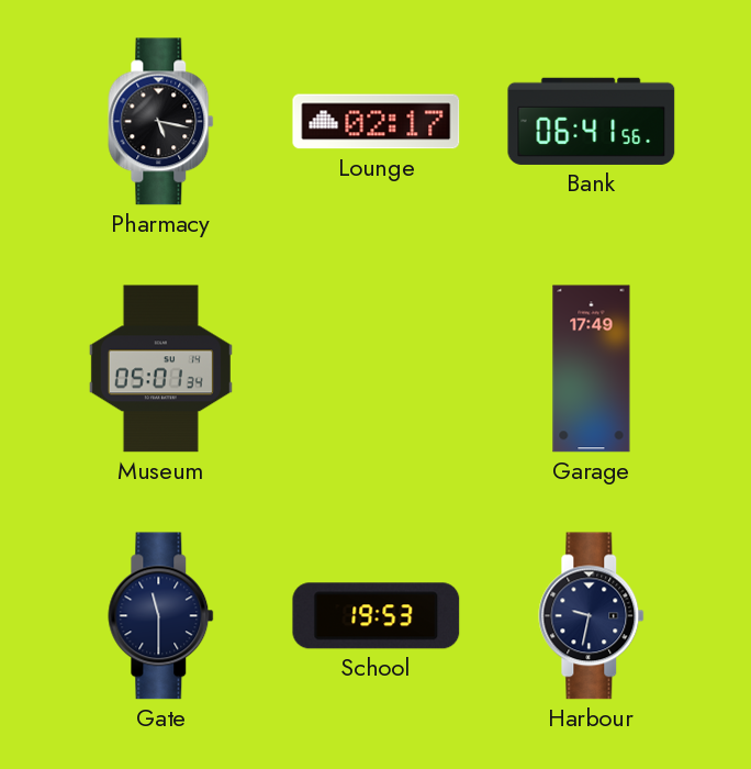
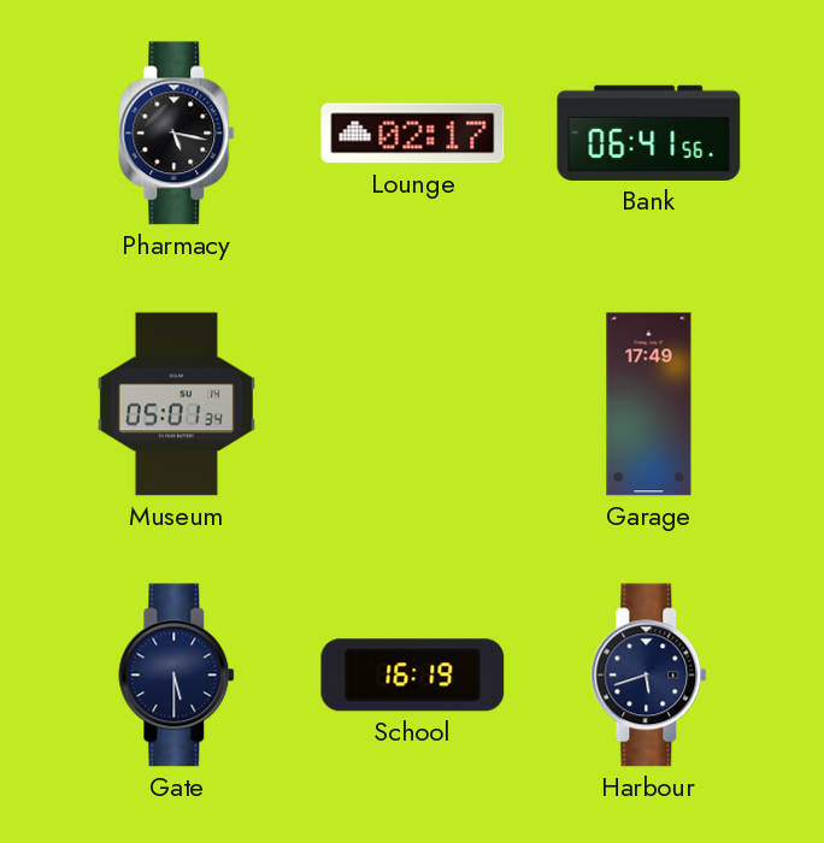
Gate: 11:30 -> 5:30 (177, 676)
School: 19:53 -> 16:19 (413, 676)
Harbour: 9:32 -> 5:42 (649, 676)
